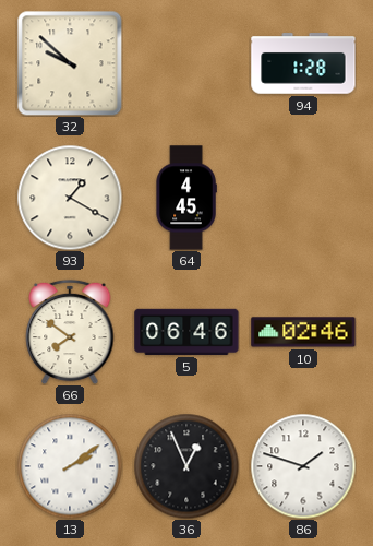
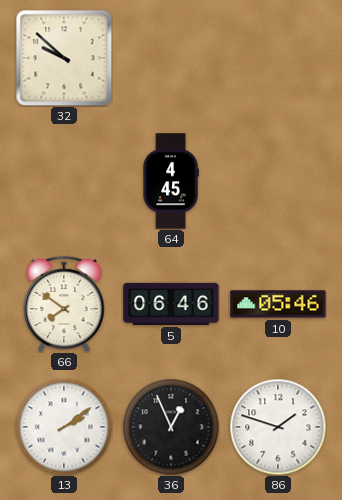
94: 1:28 -> none (303, 63)
93: 1:20 -> none (70, 198)
10: 02:46 -> 05:46 (278, 304)
